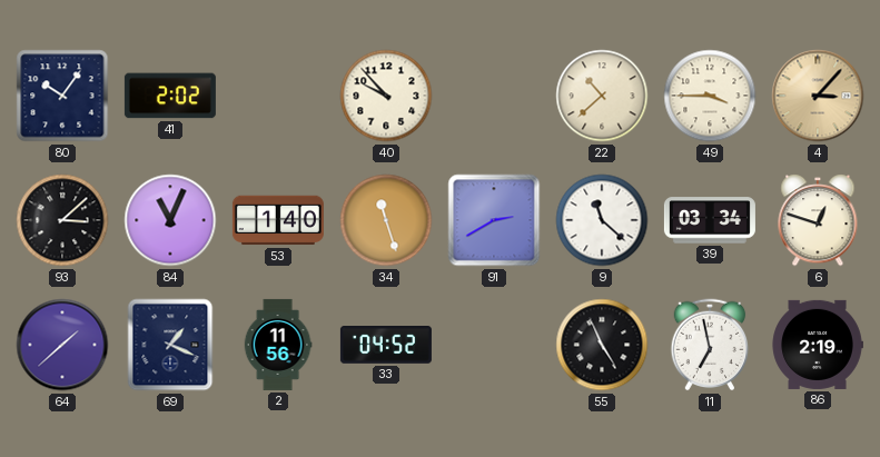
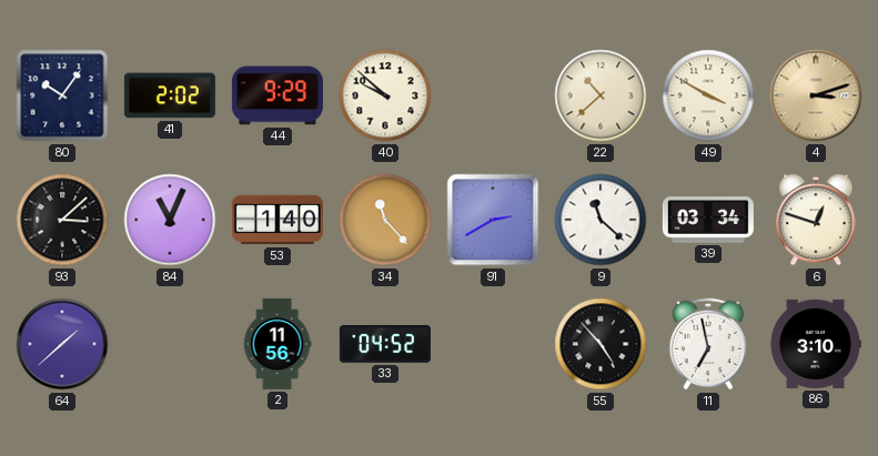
44: none -> 9:29 (277, 95)
40: 9:53 -> 9:52 (385, 95)
49: 3:45 -> 3:50 (708, 95)
4: 3:07 -> 3:12 (816, 95)
34: 11:27 -> 11:23 (385, 220)
69: 1:19 -> none (170, 345)
55: 4:56 -> 4:53 (601, 344)
86: 2:19 -> 3:10 (816, 344)
